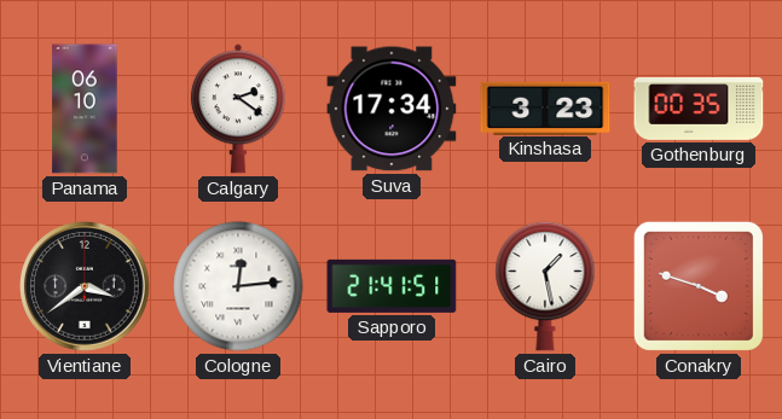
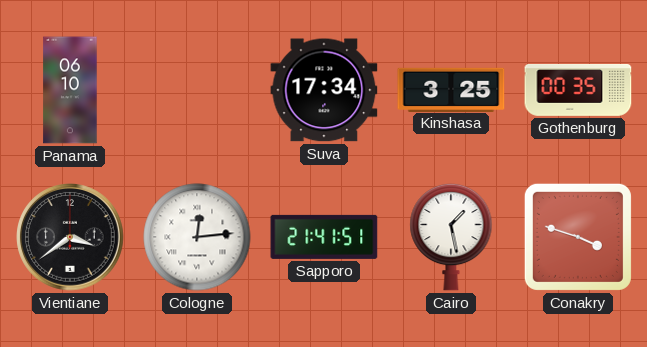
Calgary: 2:21 -> none (238, 109)
Kinshasa: 3:23 -> 3:25 (451, 89)
